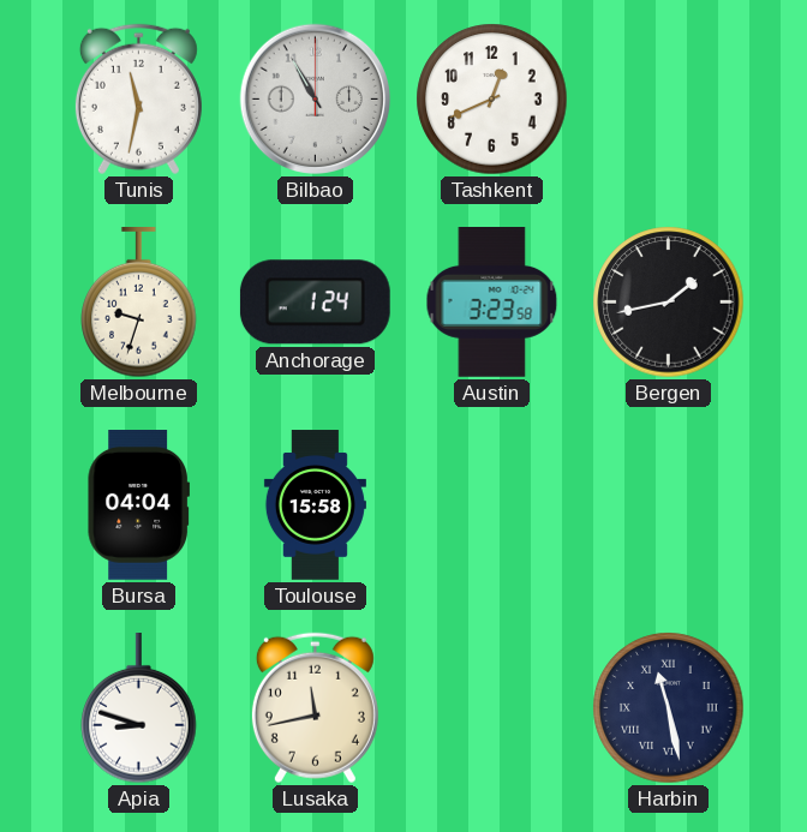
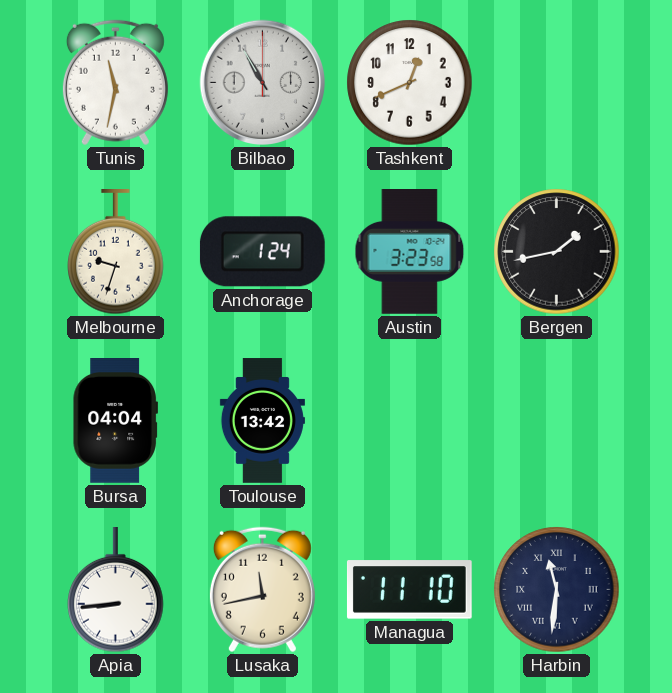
Toulouse: 15:58 -> 13:42 (262, 421)
Apia: 8:48 -> 8:44 (116, 591)
Managua: none -> 11:10 (409, 590)
Harbin: 11:28 -> 11:31 (557, 590)
